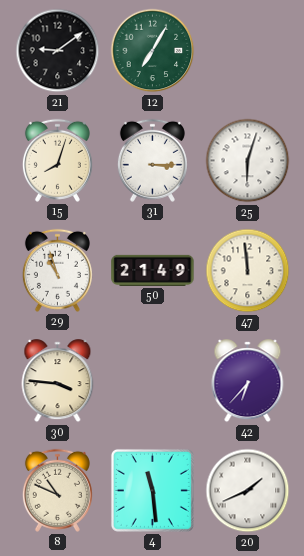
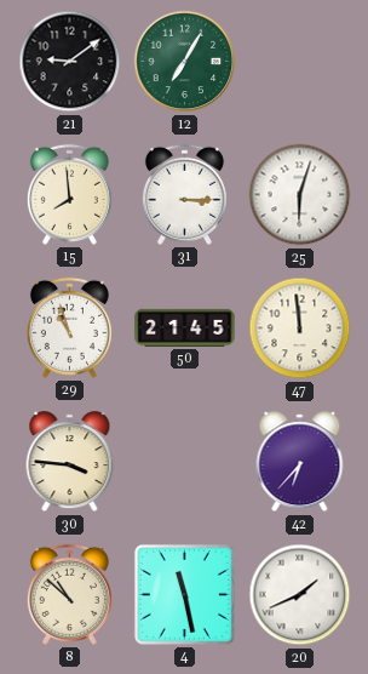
15: 8:03 -> 7:59 (69, 194)
50: 21:49 -> 21:45 (185, 327)
8: 10:49 -> 10:52 (69, 594)
4: 11:29 -> 11:28 (184, 594)
